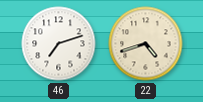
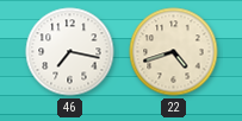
46: 7:12 -> 7:17 (70, 52)
